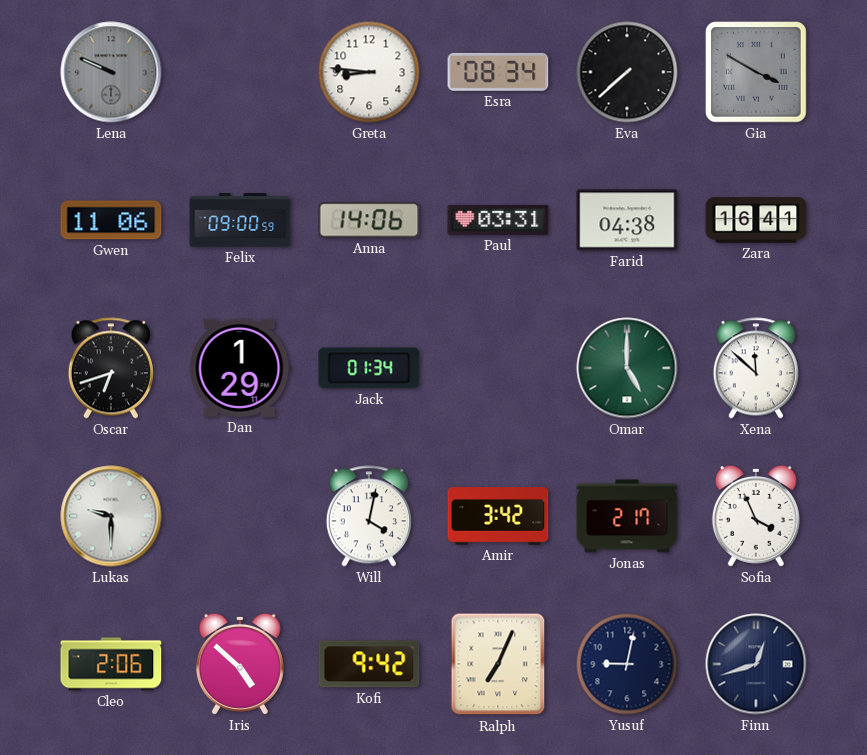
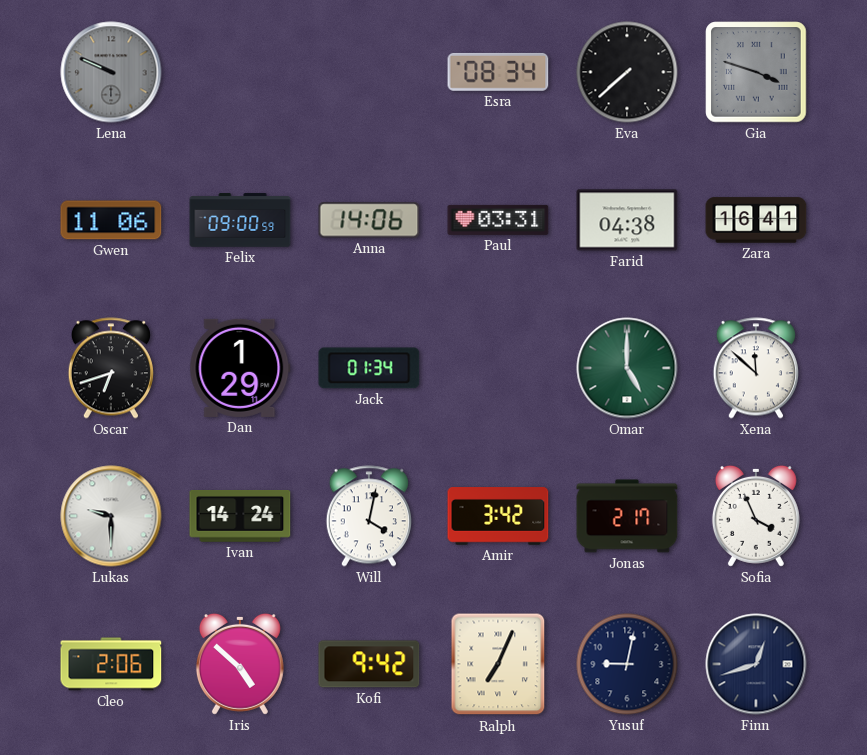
Greta: 8:46 -> none (369, 72)
Gia: 3:50 -> 3:48 (756, 72)
Ivan: none -> 14:24 (240, 517)
